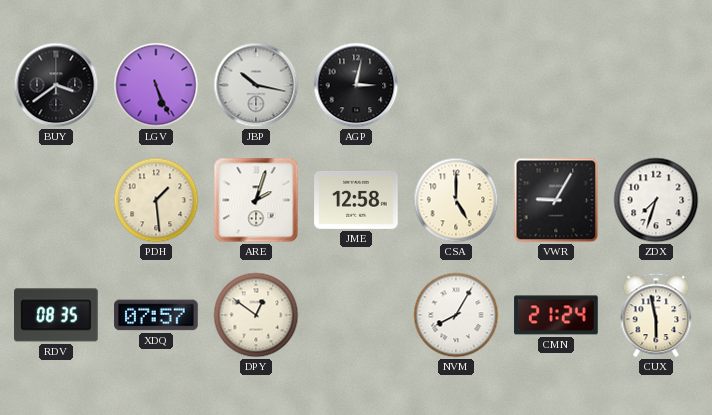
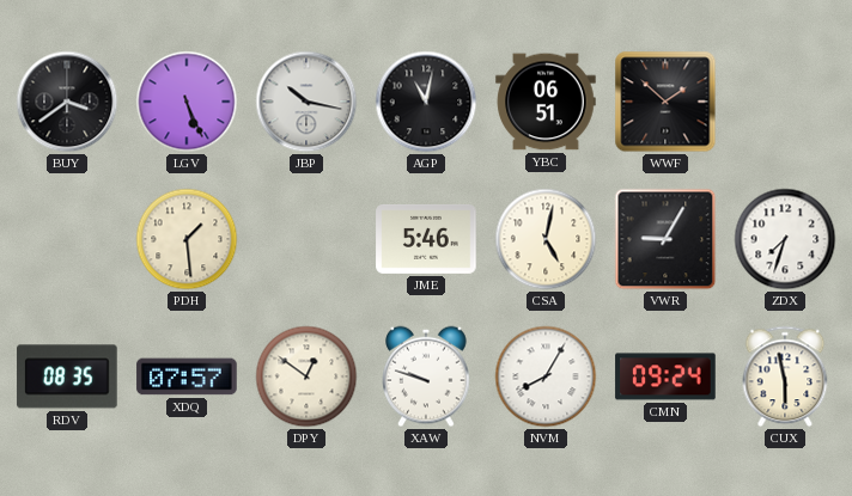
AGP: 3:02 -> 11:02 (426, 102)
YBC: none -> 06:51 (546, 102)
WWF: none -> 1:52 (665, 102)
ARE: 2:03 -> none (256, 200)
JME: 12:58 -> 5:46 (426, 240)
CSA: 5:00 -> 5:02 (546, 239)
XAW: none -> 9:48 (426, 376)
CMN: 21:24 -> 09:24 (665, 376)
